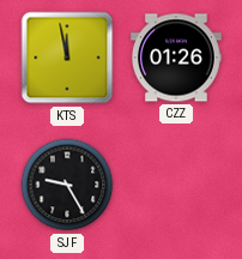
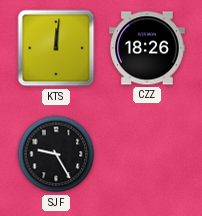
KTS: 11:58 -> 12:01 (56, 48)
CZZ: 01:26 -> 18:26 (148, 48)
